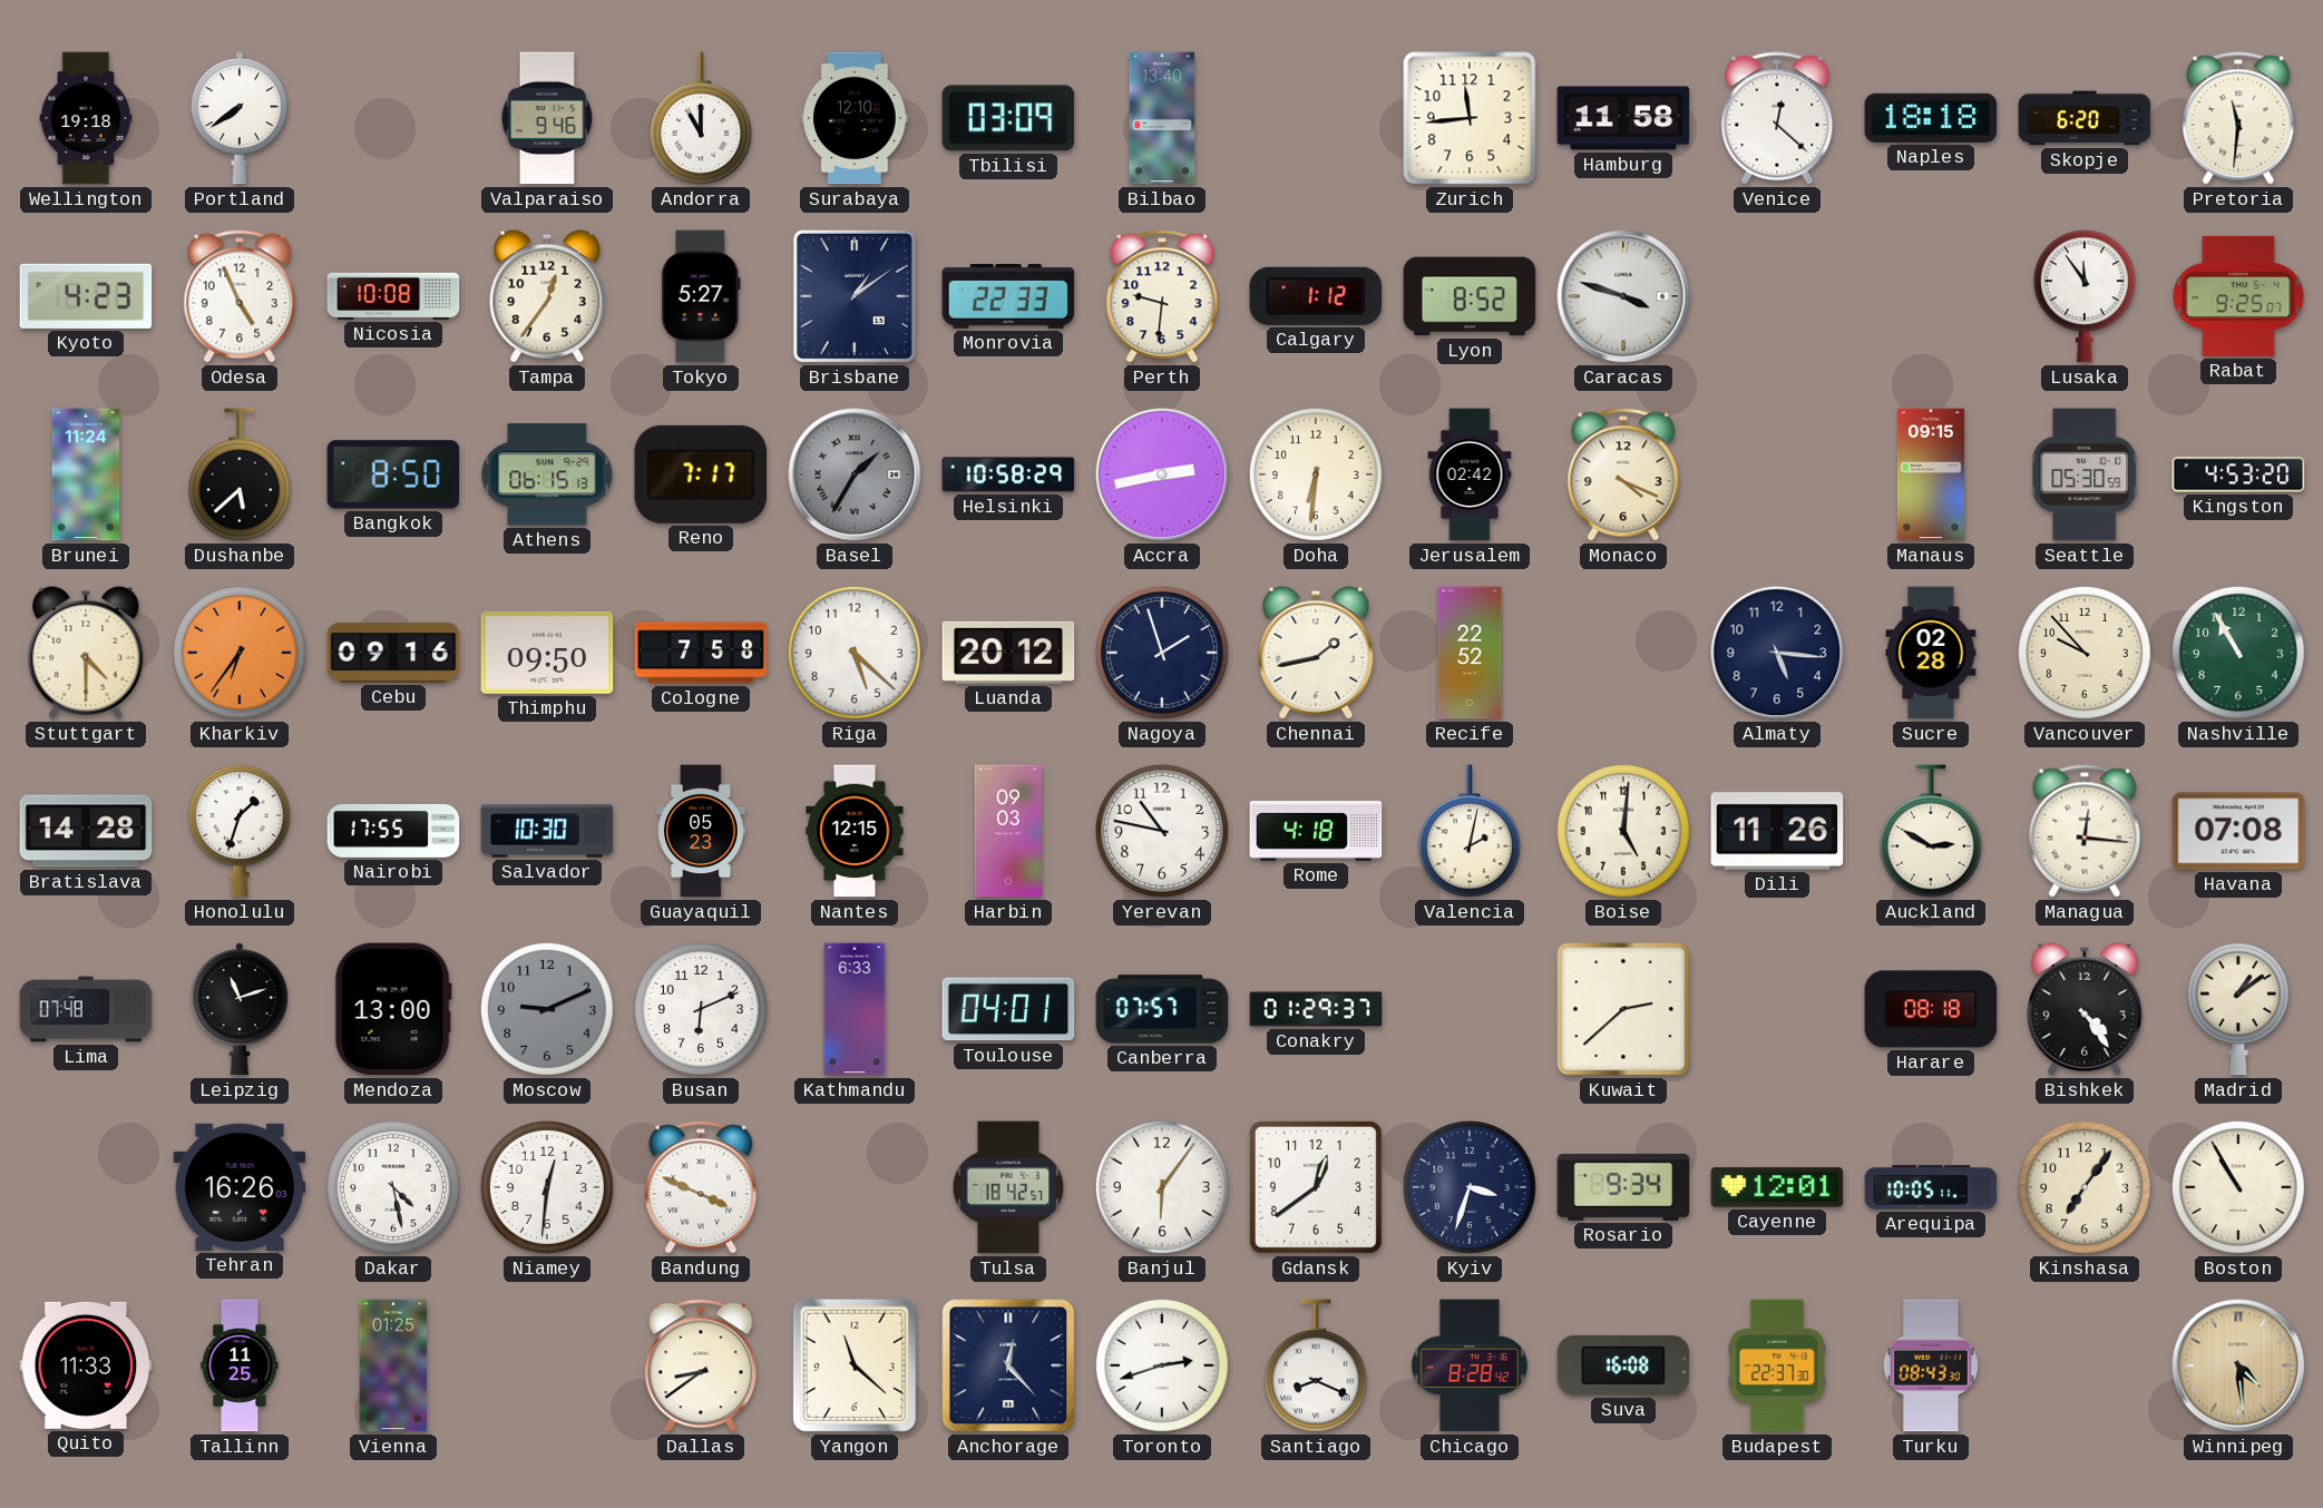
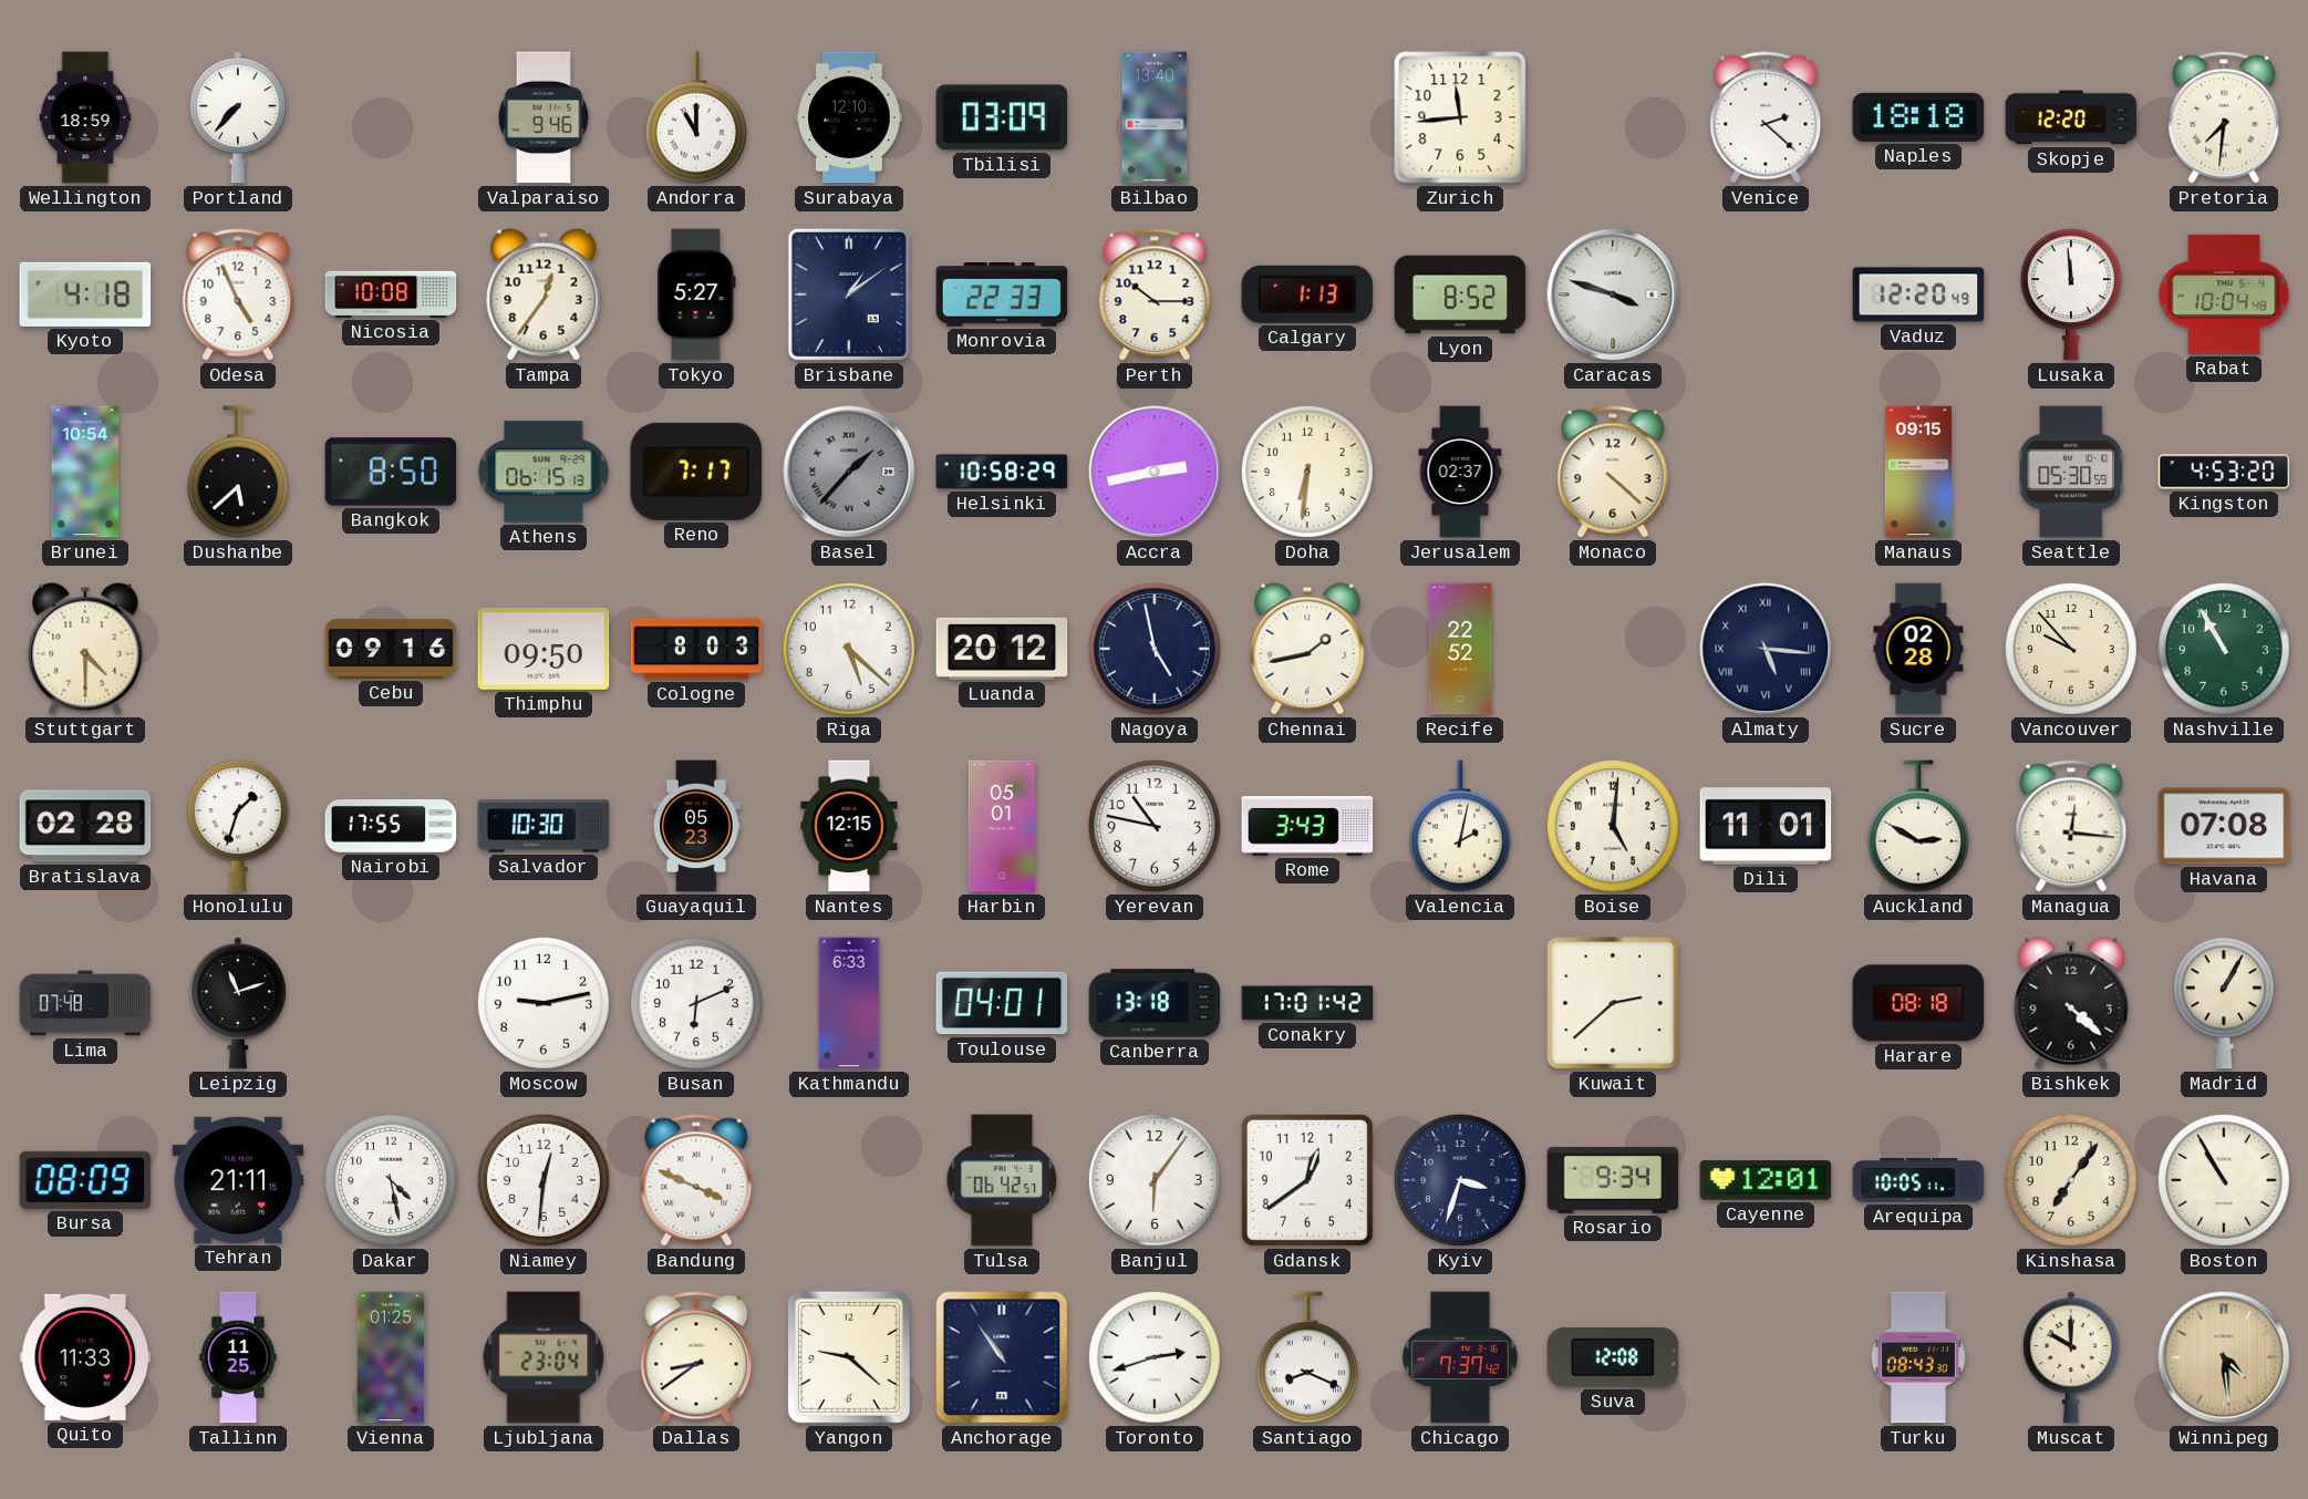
Wellington: 19:18 -> 18:59 (85, 117)
Portland: 7:39 -> 7:37 (238, 117)
Hamburg: 11:58 -> none (1623, 118)
Venice: 12:22 -> 2:22 (1766, 117)
Skopje: 6:20 -> 12:20 (2071, 117)
Pretoria: 11:31 -> 7:31 (2224, 117)
Kyoto: 4:23 -> 4:18 (85, 294)
Perth: 9:31 -> 10:15 (1155, 294)
Calgary: 1:12 -> 1:13 (1307, 294)
Vaduz: none -> 12:20 (1918, 294)
Lusaka: 11:54 -> 11:59 (2071, 294)
Rabat: 9:25 -> 10:04 (2224, 294)
Brunei: 11:24 -> 10:54 (85, 472)
Basel: 1:35 -> 1:37 (849, 472)
Jerusalem: 02:42 -> 02:37 (1460, 472)
Monaco: 4:19 -> 4:22 (1613, 472)
Kharkiv: 6:36 -> none (240, 653)
Cologne: 7:58 -> 8:03 (696, 649)
Nagoya: 1:57 -> 4:58 (1155, 649)
Almaty numerals: Arabic -> Roman (1766, 649)
Bratislava: 14:28 -> 02:28 (85, 826)
Harbin: 09:03 -> 05:01 (1002, 826)
Rome: 4:18 -> 3:43 (1307, 827)
Dili: 11:26 -> 11:01 (1766, 826)
Mendoza: 13:00 -> none (393, 1009)
Moscow: 9:11 -> 9:13 (544, 1003)
Moscow dial: grey -> white (544, 1003)
Canberra: 07:57 -> 13:18 (1155, 1003)
Conakry: 01:29 -> 17:01 (1307, 1003)
Bishkek: 4:24 -> 4:22 (2071, 1003)
Madrid: 1:09 -> 1:05 (2224, 1003)
Bursa: none -> 08:09 (85, 1180)
Tehran: 16:26 -> 21:11 (238, 1180)
Tulsa: 18:42 -> 06:42 (1002, 1180)
Ljubljana: none -> 23:04 (544, 1357)
Yangon: 11:22 -> 9:22 (849, 1357)
Anchorage: 12:23 -> 10:54 (1002, 1357)
Chicago: 8:28 -> 7:37 (1460, 1357)
Suva: 16:08 -> 12:08 (1613, 1357)
Budapest: 22:37 -> none (1777, 1365)
Muscat: none -> 10:00 (2071, 1357)
